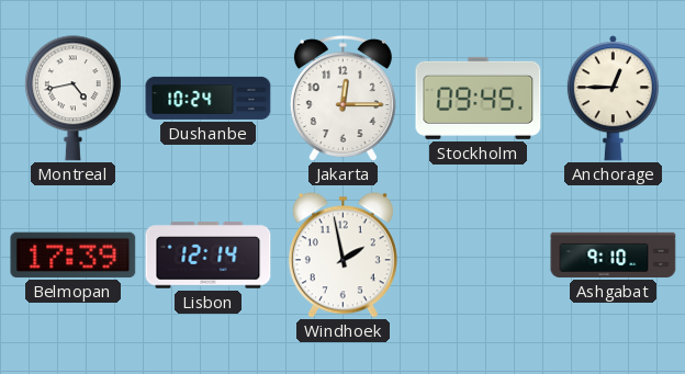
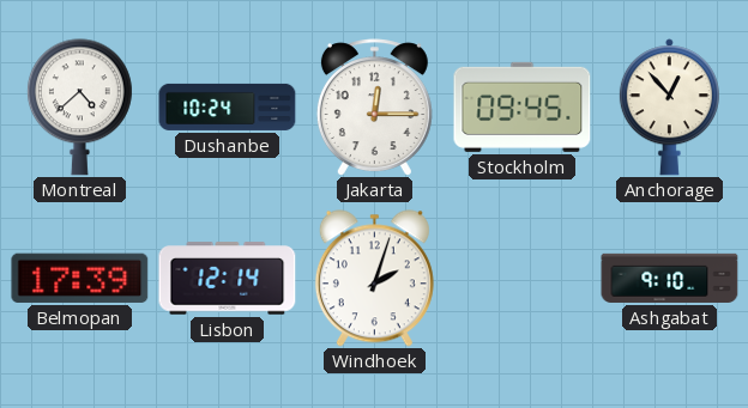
Montreal: 4:43 -> 4:38 (79, 108)
Anchorage: 12:45 -> 12:53 (669, 108)
Windhoek: 1:58 -> 2:03 (374, 279)
